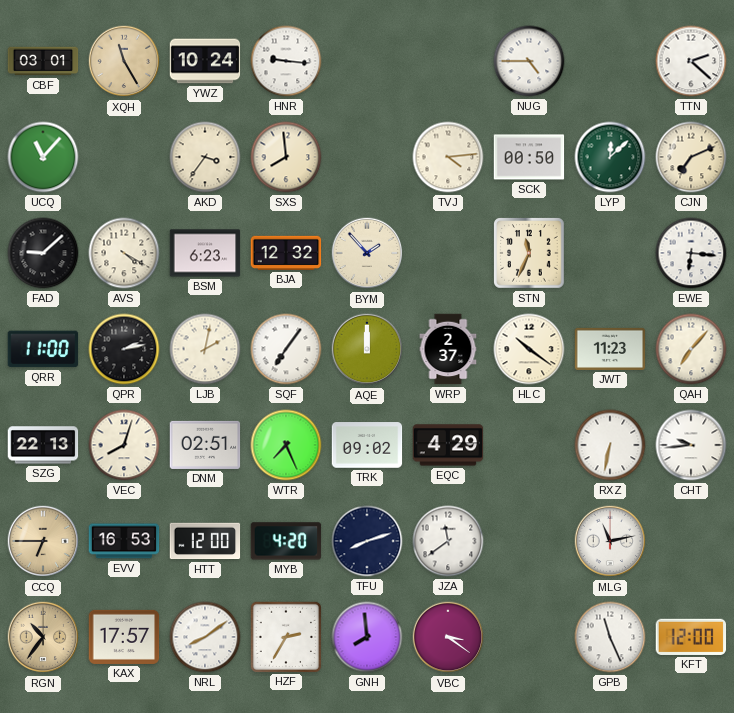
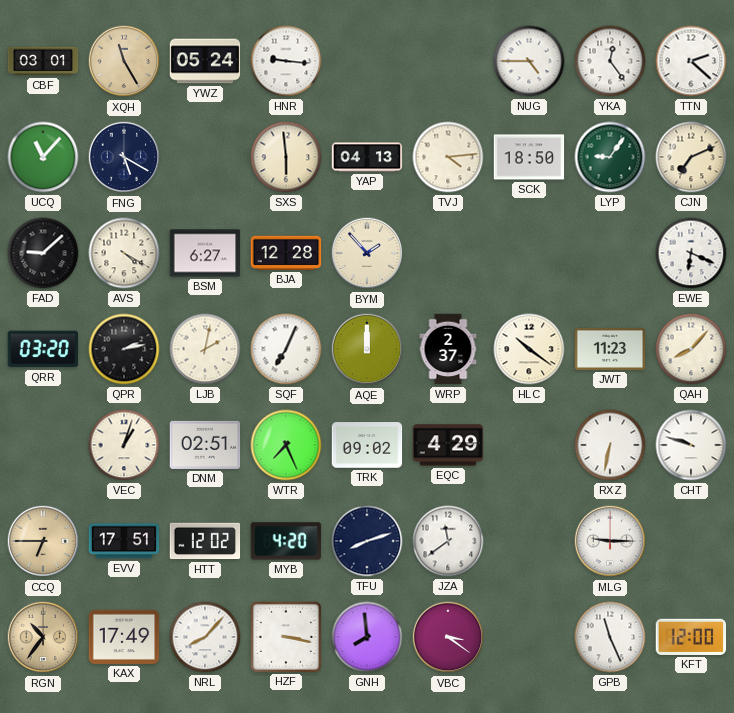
YWZ: 10:24 -> 05:24 (205, 61)
YKA: none -> 12:24 (610, 61)
FNG: none -> 5:20 (124, 157)
AKD: 3:36 -> none (205, 157)
SXS: 7:59 -> 5:59 (286, 157)
YAP: none -> 04:13 (367, 157)
SCK: 00:50 -> 18:50 (529, 157)
LYP: 12:08 -> 9:06 (610, 157)
BSM: 6:23 -> 6:27 (205, 253)
BJA: 12:32 -> 12:28 (286, 253)
STN: 11:34 -> none (530, 254)
EWE: 6:16 -> 6:19 (691, 253)
QRR: 11:00 -> 03:20 (43, 349)
SQF: 7:06 -> 7:04 (286, 349)
QAH: 7:07 -> 8:07 (691, 349)
SZG: 22:13 -> none (43, 445)
VEC: 8:03 -> 1:03 (124, 445)
CHT: 9:44 -> 9:48 (691, 445)
EVV: 16:53 -> 17:51 (124, 541)
HTT: 12:00 -> 12:02 (205, 541)
MLG: 11:13 -> 9:15 (610, 541)
KAX: 17:57 -> 17:49 (124, 637)
NRL: 8:09 -> 8:07 (205, 637)
HZF: 2:35 -> 3:17 (285, 636)
